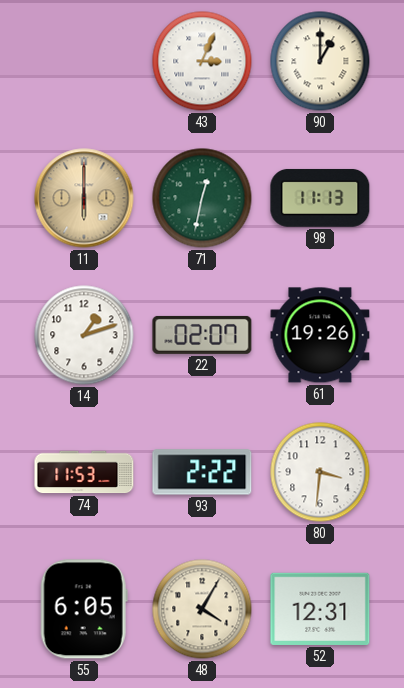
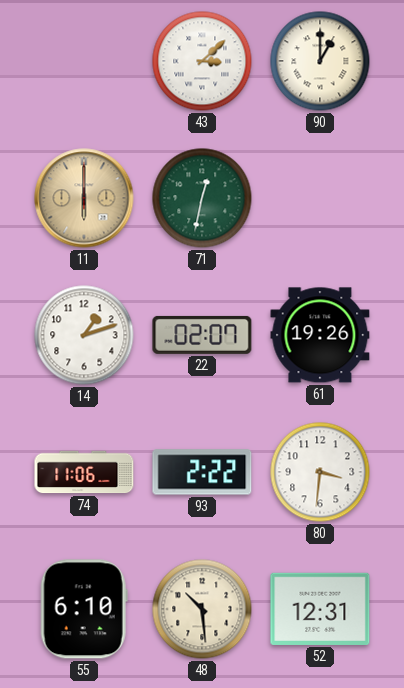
43: 3:04 -> 3:08 (202, 61)
98: 11:13 -> none (320, 198)
74: 11:53 -> 11:06 (84, 472)
55: 6:05 -> 6:10 (84, 609)
48: 4:05 -> 10:29 (202, 609)
